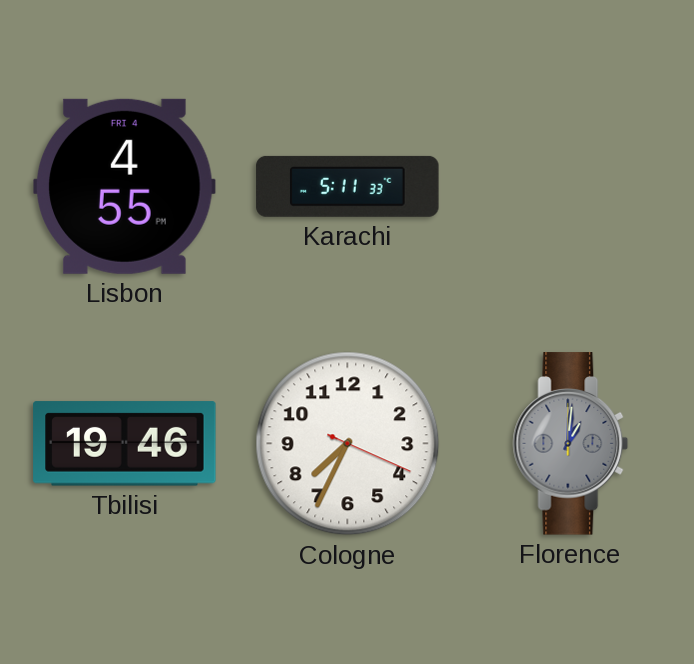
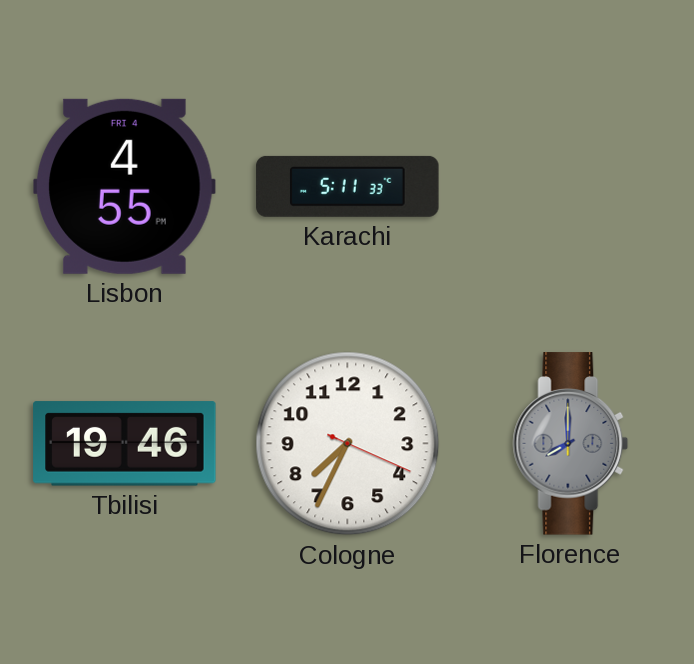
Florence: 1:01 -> 8:00 (571, 444)
